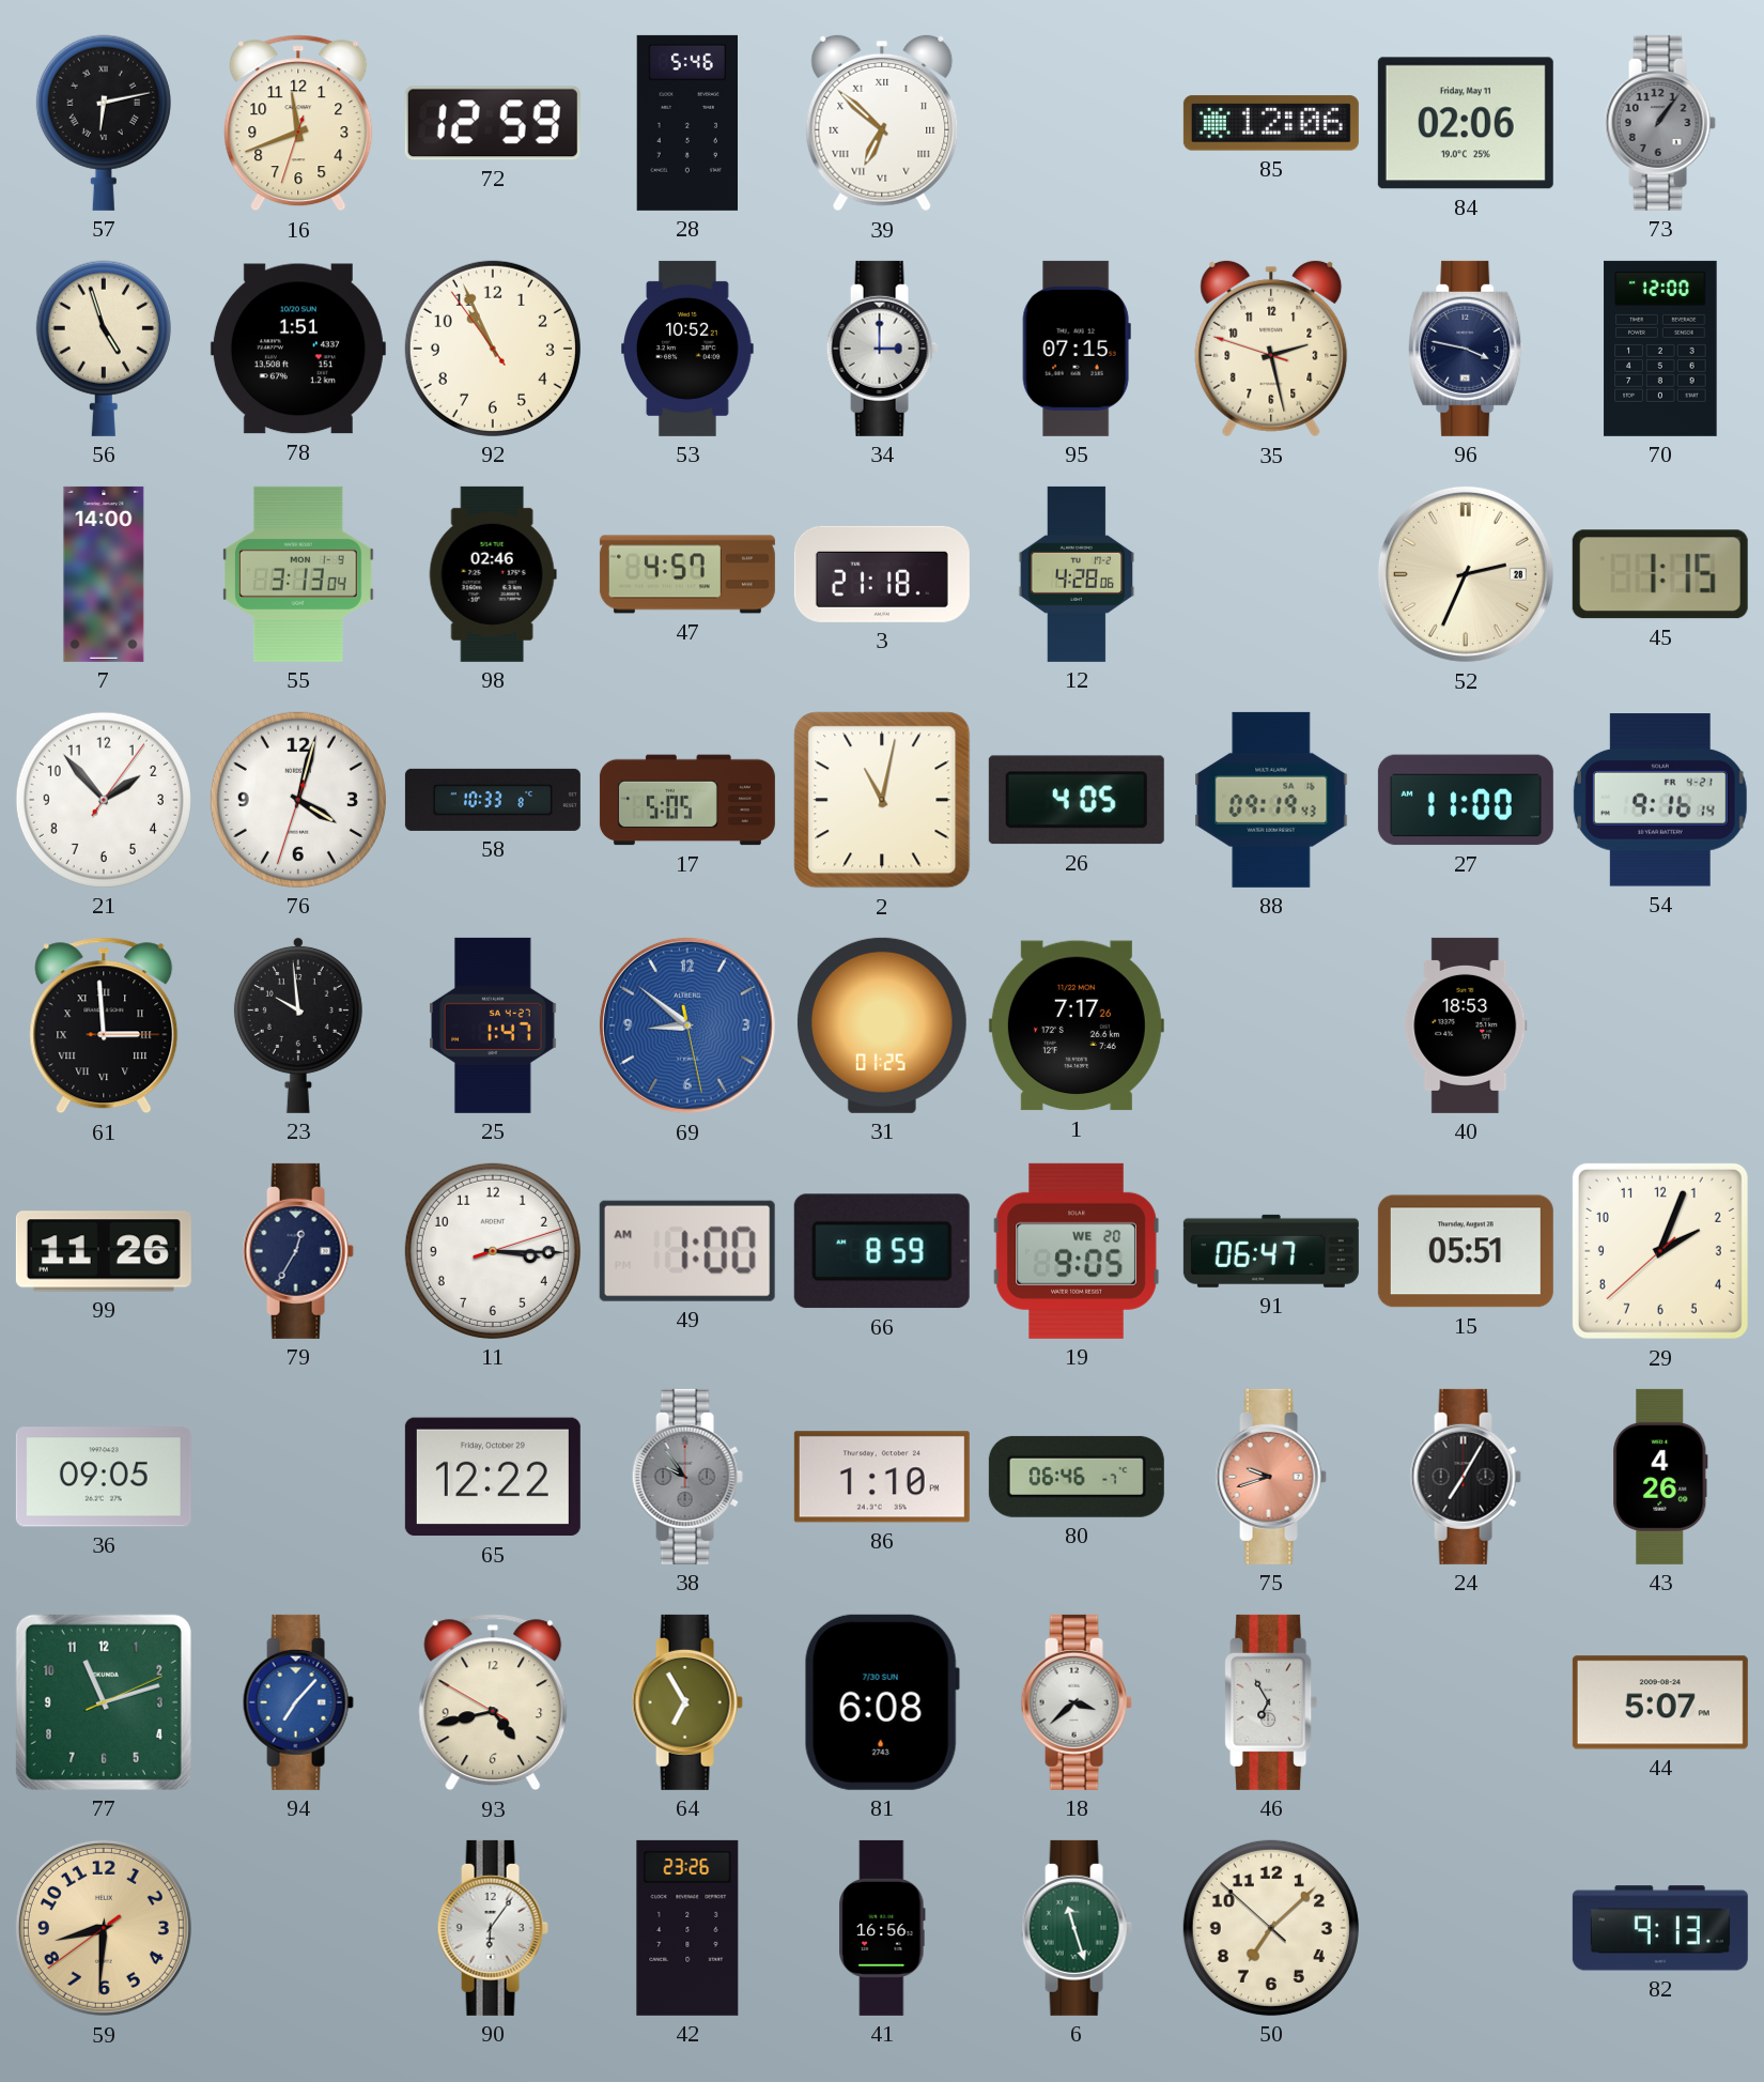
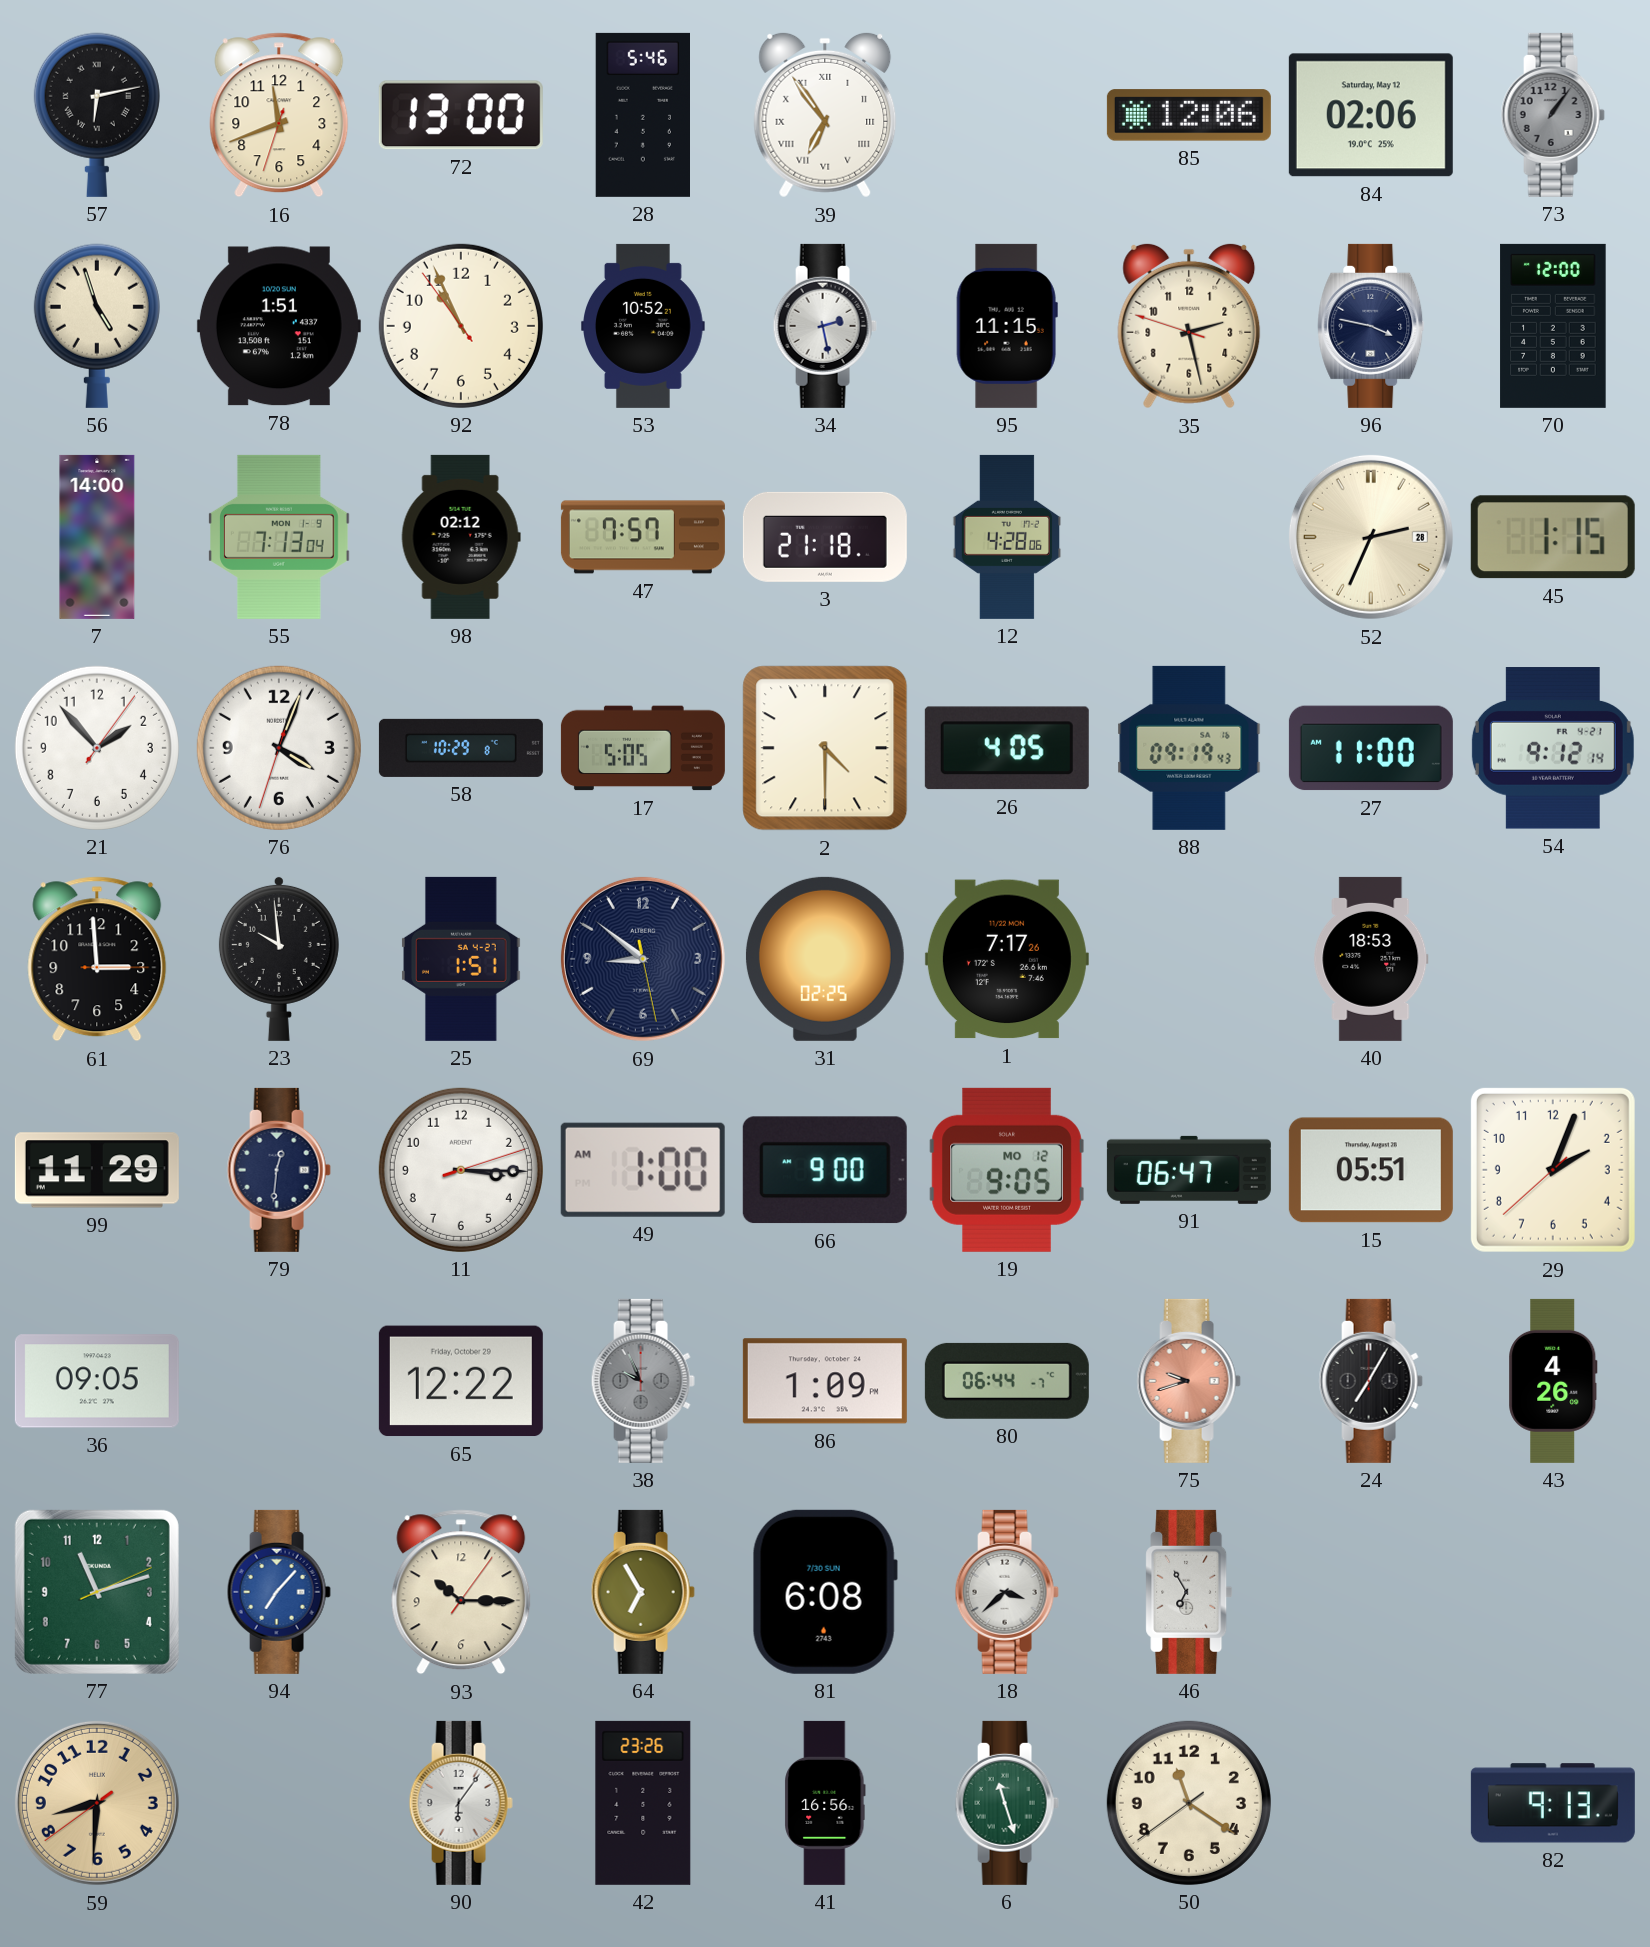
72: 12:59 -> 13:00 (461, 115)
39: 6:52 -> 6:54 (825, 115)
84 date: Friday, May 11 -> Saturday, May 12 (1371, 115)
34: 3:00 -> 2:28 (825, 326)
95: 07:15 -> 11:15 (1007, 326)
55: 3:13 -> 7:13 (279, 537)
98: 02:46 -> 02:12 (461, 537)
47: 4:57 -> 7:57 (643, 537)
76: 4:02 -> 4:03 (279, 748)
58: 10:33 -> 10:29 (461, 748)
2: 11:02 -> 4:30 (825, 748)
54: 9:16 -> 9:12 (1553, 748)
61 numerals: Roman -> Arabic (97, 959)
25: 1:47 -> 1:51 (461, 959)
69 dial: blue -> navy (643, 959)
31: 01:25 -> 02:25 (825, 959)
99: 11:26 -> 11:29 (97, 1170)
79: 12:35 -> 12:31 (279, 1170)
66: 8:59 -> 9:00 (825, 1170)
19 date: WE 20 -> MO 12 (1007, 1170)
38: 9:54 -> 9:56 (643, 1381)
86: 1:10 -> 1:09 (825, 1381)
80: 06:46 -> 06:44 (1007, 1381)
93: 4:42 -> 10:15 (461, 1592)
44: 5:07 -> none (1660, 1702)
50: 7:07 -> 11:20 (1189, 1803)
